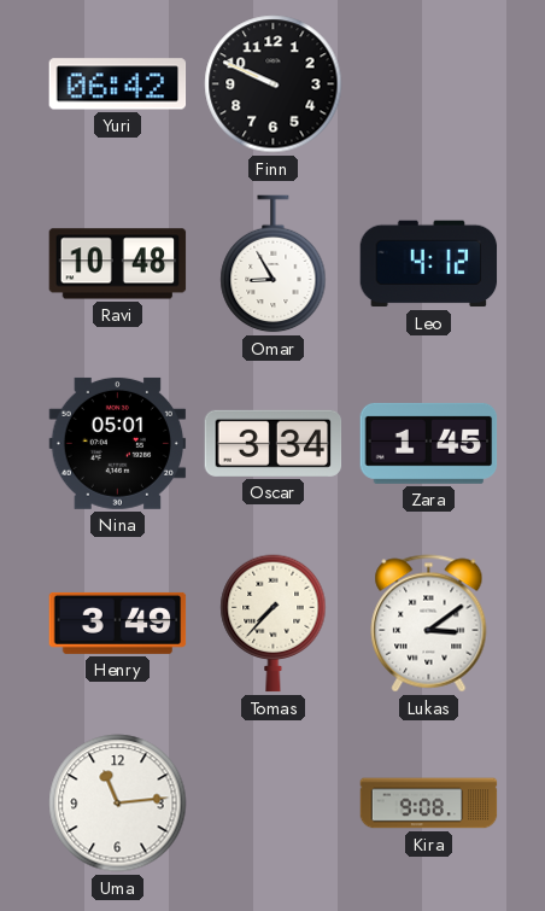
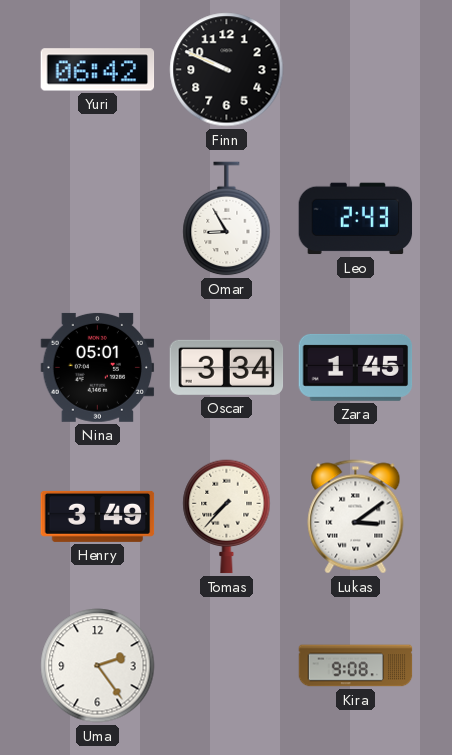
Ravi: 10:48 -> none (118, 264)
Leo: 4:12 -> 2:43 (356, 219)
Uma: 11:14 -> 2:24 (98, 666)
